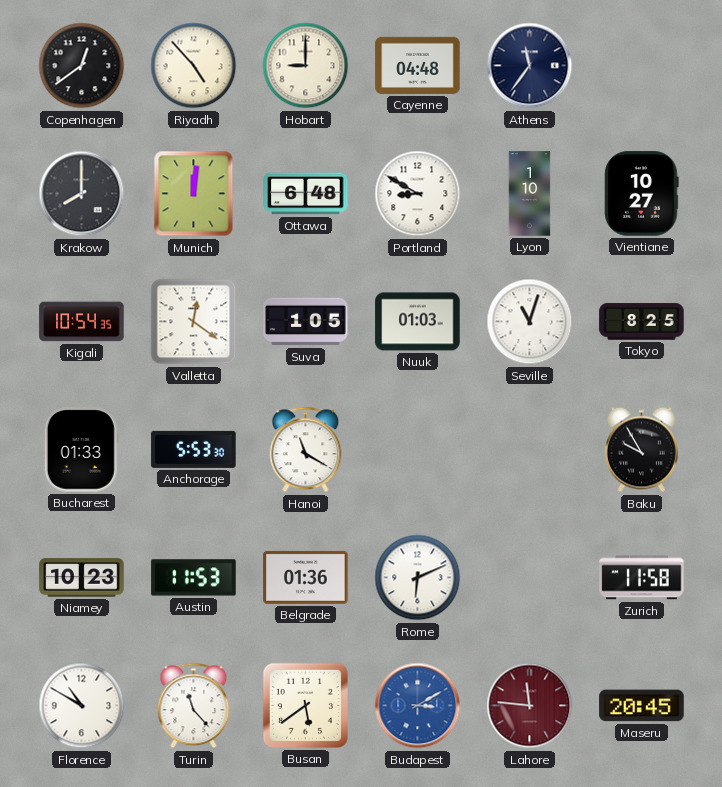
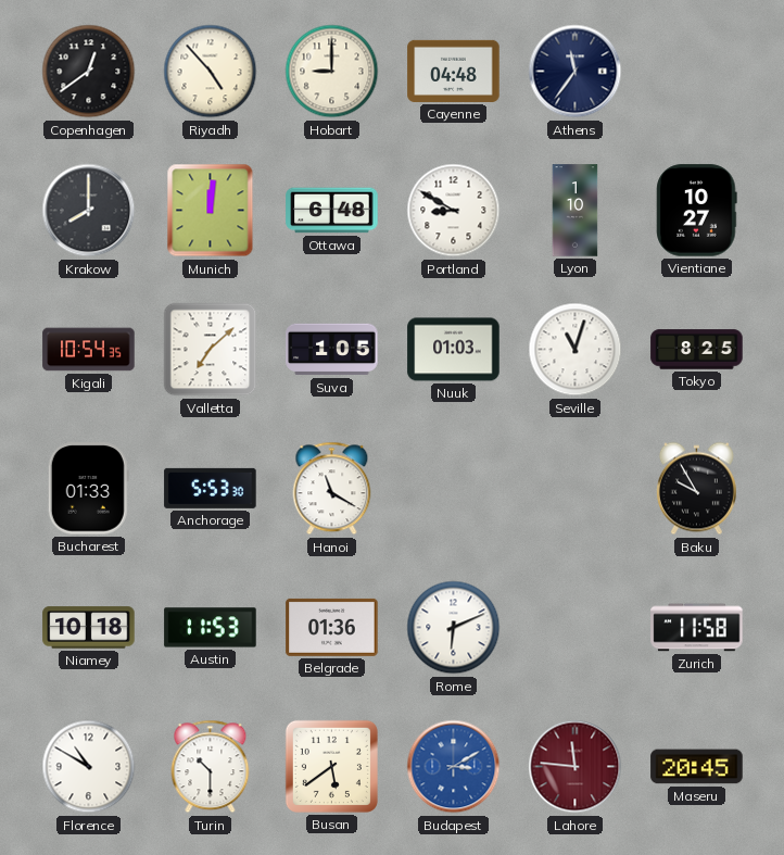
Valletta: 12:21 -> 7:08 (211, 350)
Niamey: 10:23 -> 10:18 (89, 628)
Turin: 11:23 -> 10:30 (211, 767)
